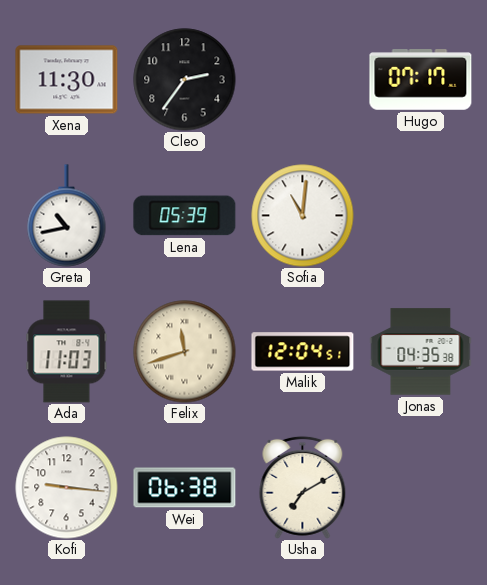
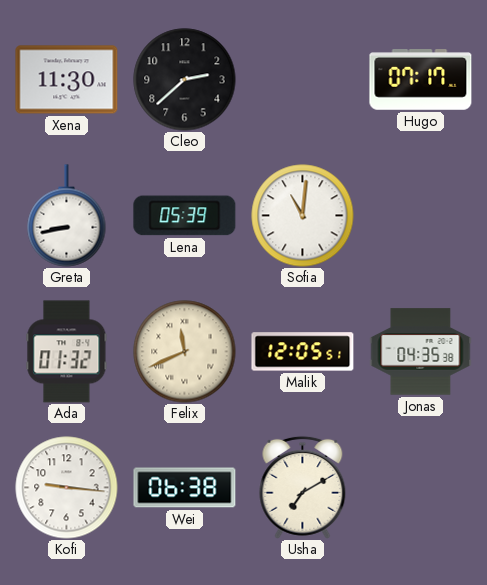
Cleo: 2:36 -> 2:38 (185, 80)
Greta: 10:43 -> 8:43 (67, 216)
Ada: 11:03 -> 01:32 (67, 352)
Felix: 11:42 -> 11:41 (185, 352)
Malik: 12:04 -> 12:05 (303, 352)
